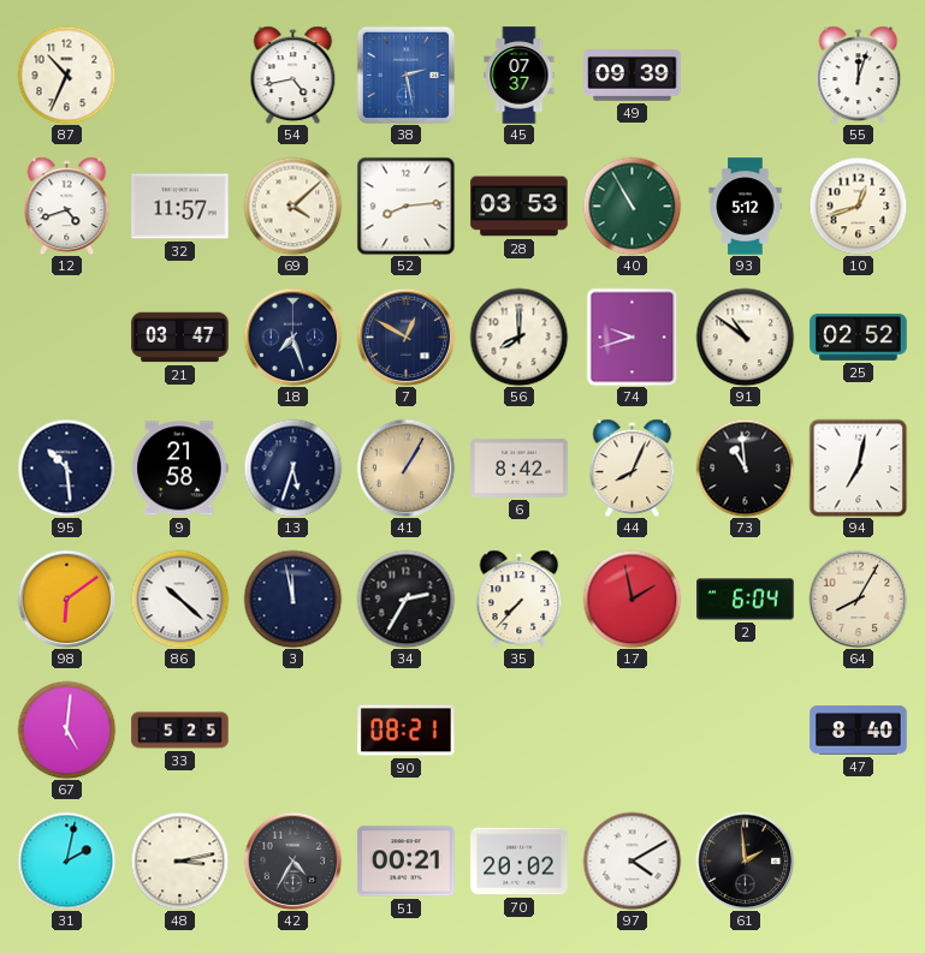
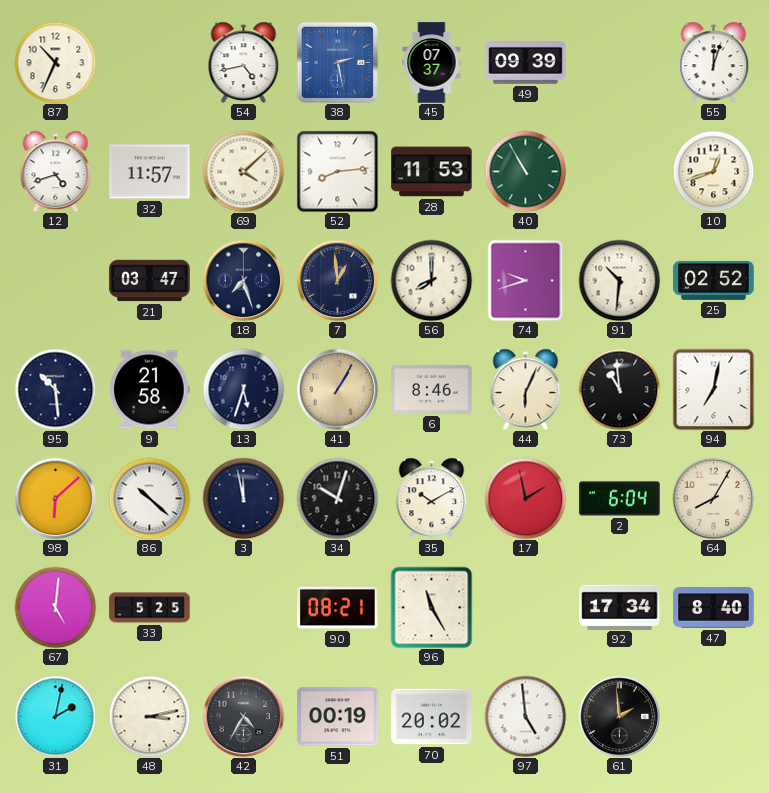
28: 03:53 -> 11:53 (432, 172)
93: 5:12 -> none (746, 207)
7: 12:50 -> 12:59 (337, 280)
91: 10:51 -> 10:31 (619, 280)
6: 8:42 -> 8:46 (432, 389)
44: 8:04 -> 6:04 (526, 389)
98: 6:09 -> 6:08 (55, 498)
34: 2:35 -> 10:03 (337, 498)
35: 7:37 -> 10:10 (432, 498)
96: none -> 11:25 (431, 607)
92: none -> 17:34 (620, 607)
51: 00:21 -> 00:19 (338, 717)
97: 4:10 -> 4:59 (525, 716)
